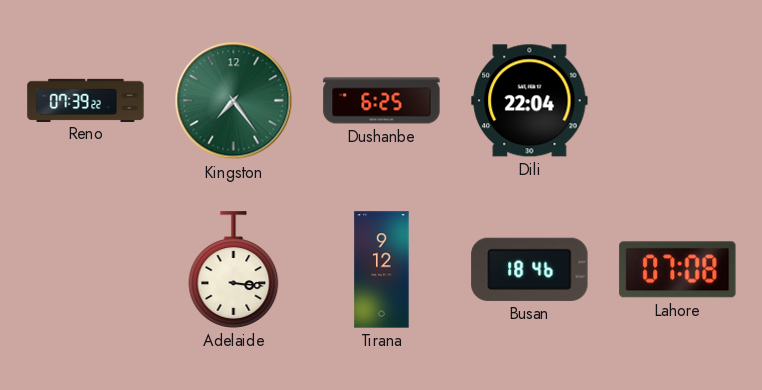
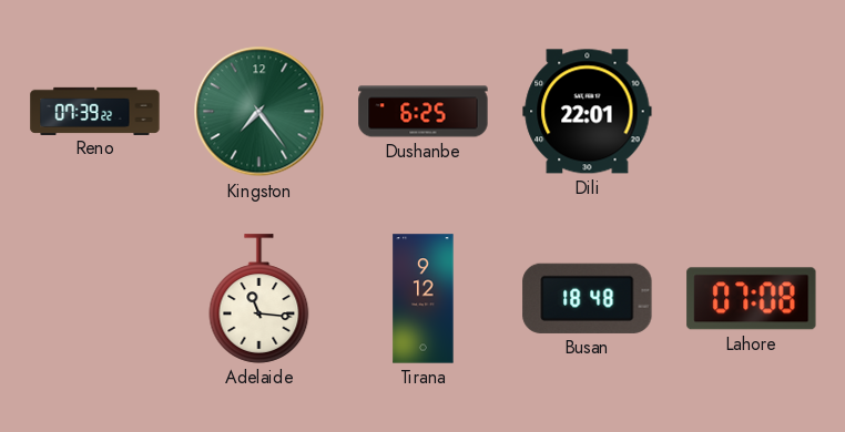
Dili: 22:04 -> 22:01 (588, 112)
Adelaide: 3:16 -> 11:16 (259, 299)
Busan: 18:46 -> 18:48 (588, 298)
